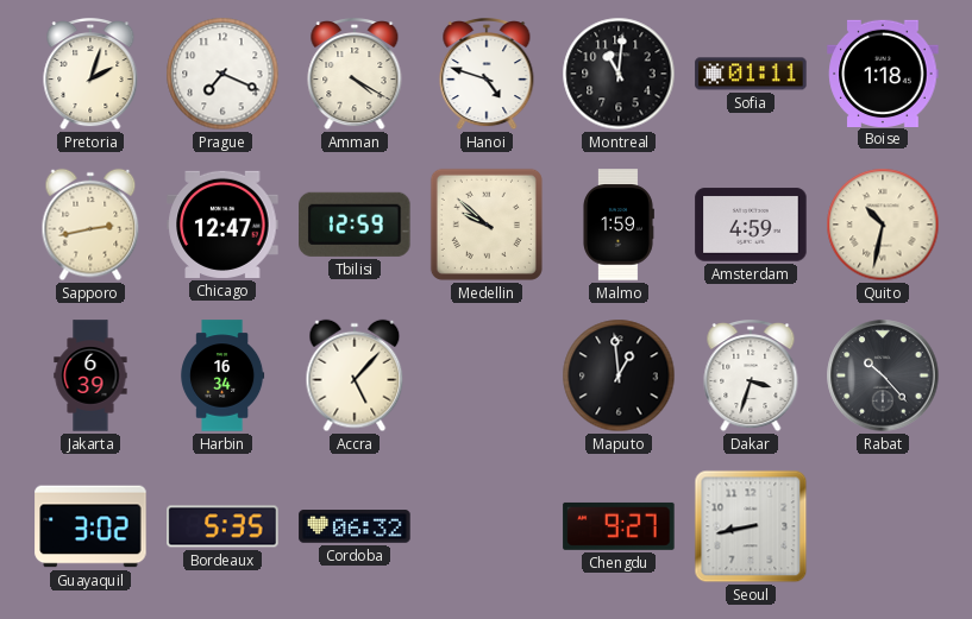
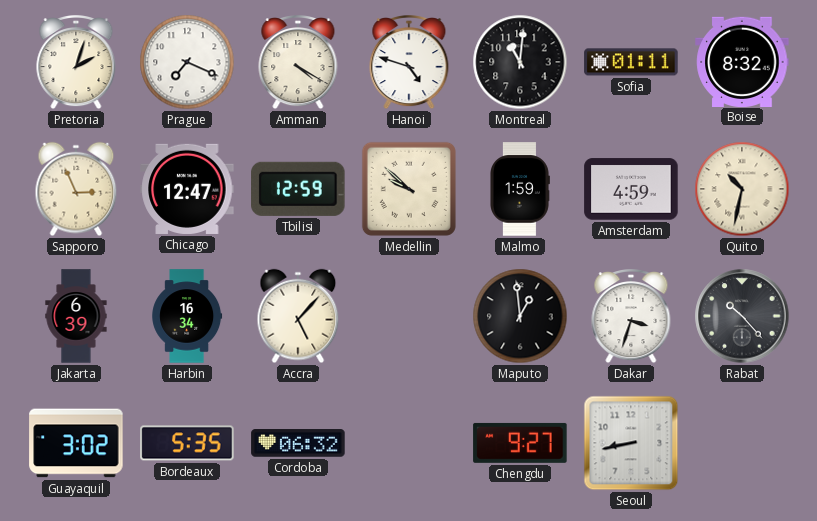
Boise: 1:18 -> 8:32 (742, 61)
Sapporo: 2:43 -> 2:56 (76, 189)
